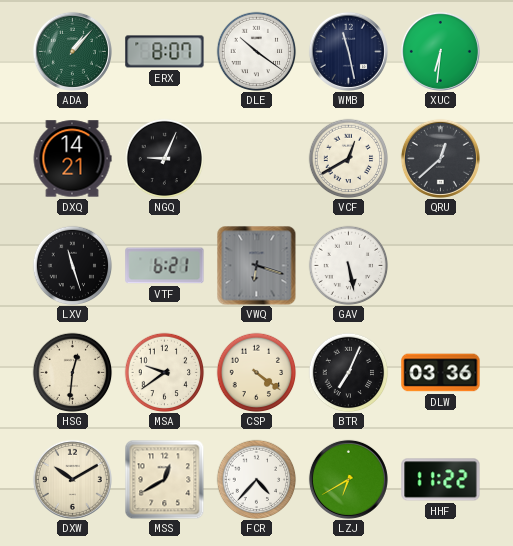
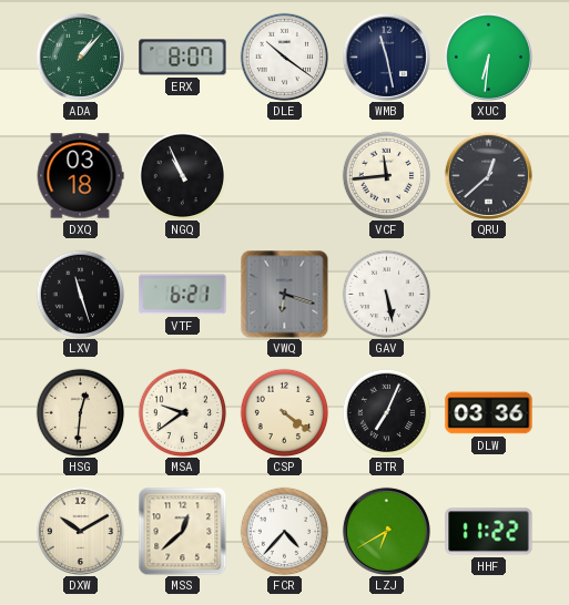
DXQ: 14:21 -> 03:18 (80, 176)
NGQ: 9:04 -> 10:56 (182, 175)
VCF: 12:40 -> 11:44 (386, 175)
MSS: 12:40 -> 12:38 (182, 531)
